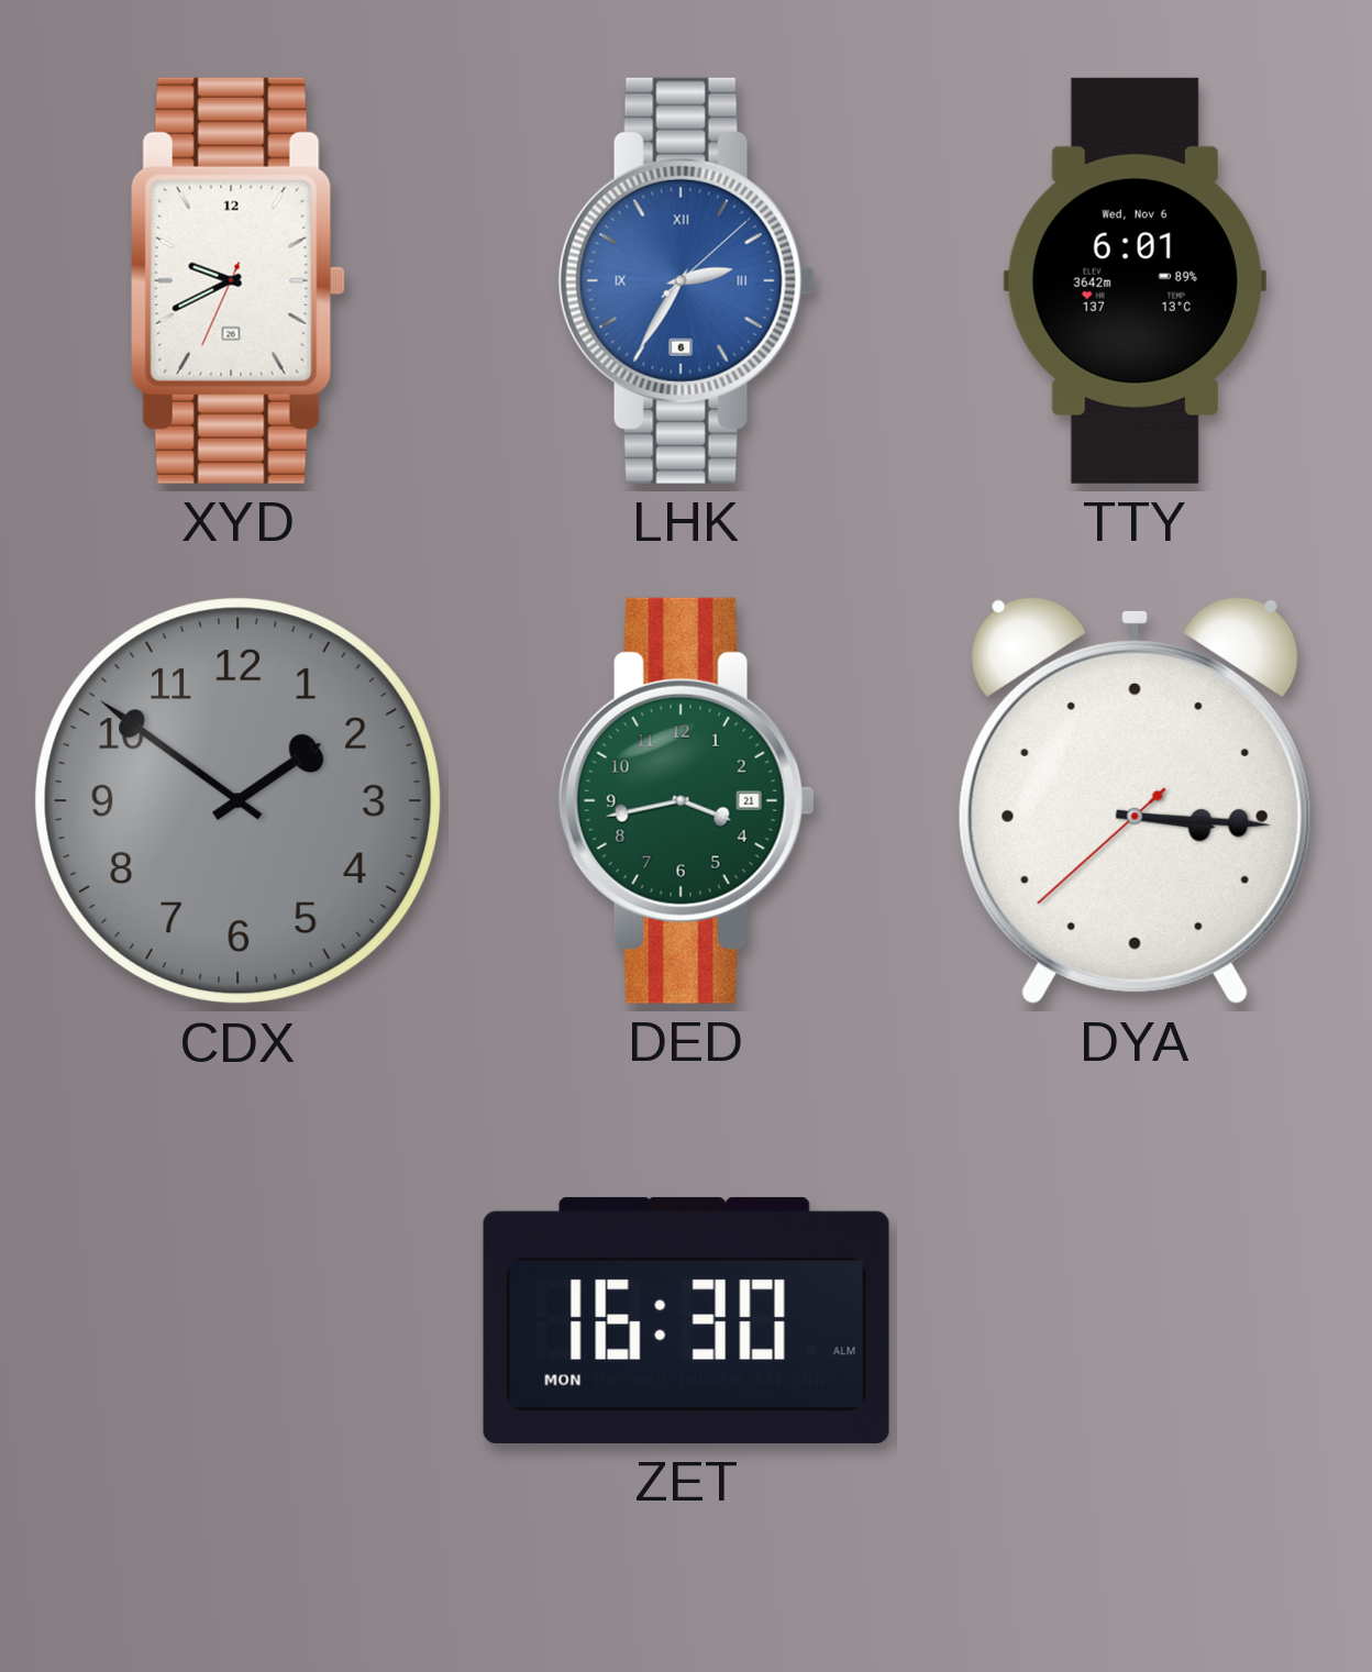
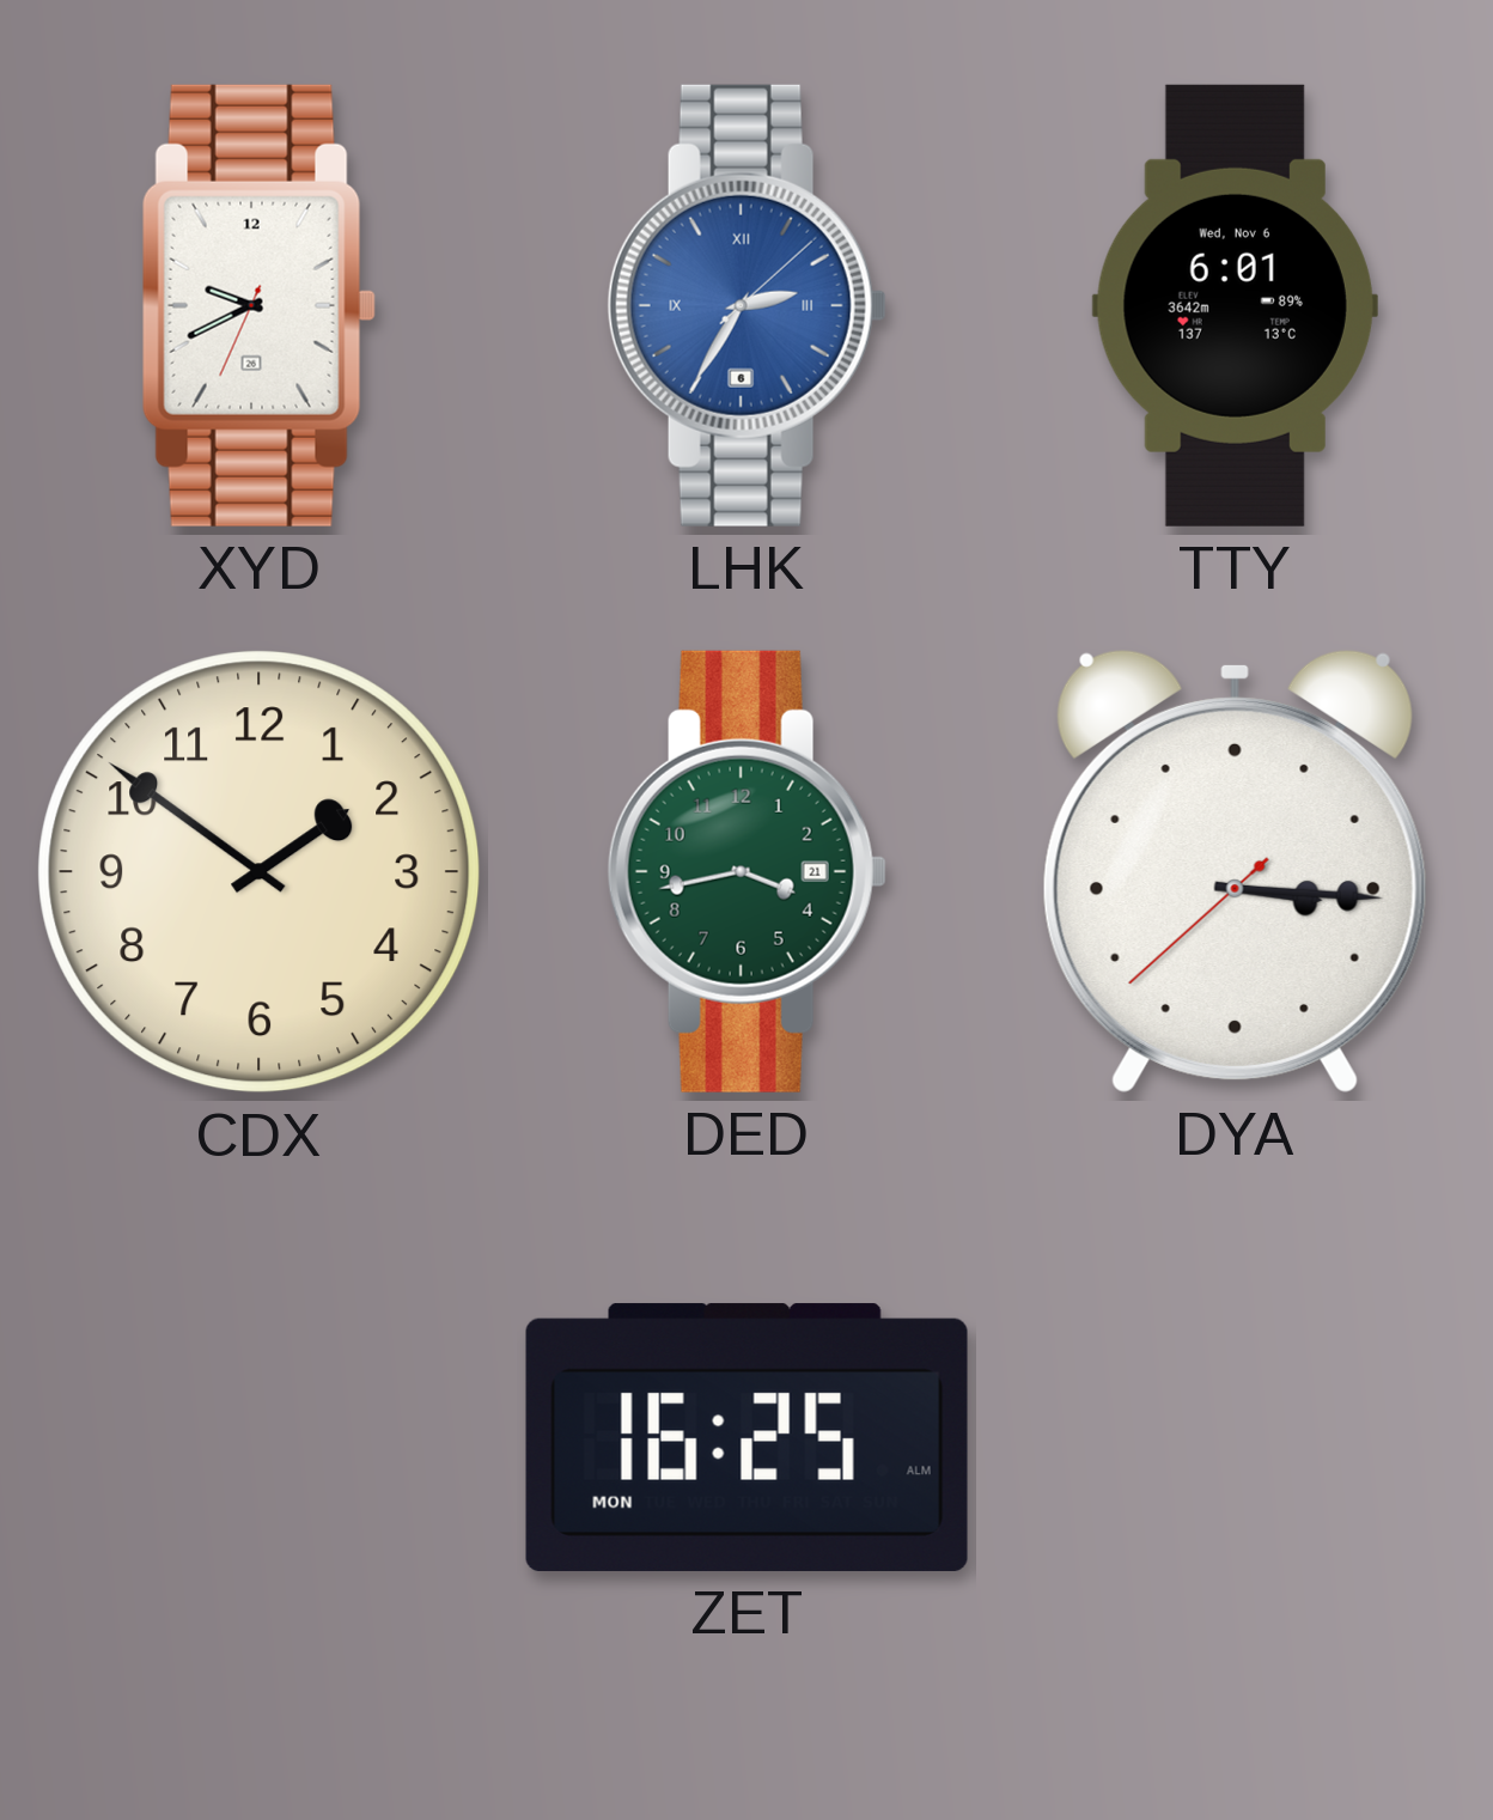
CDX dial: grey -> cream (260, 872)
ZET: 16:30 -> 16:25 (746, 1437)
